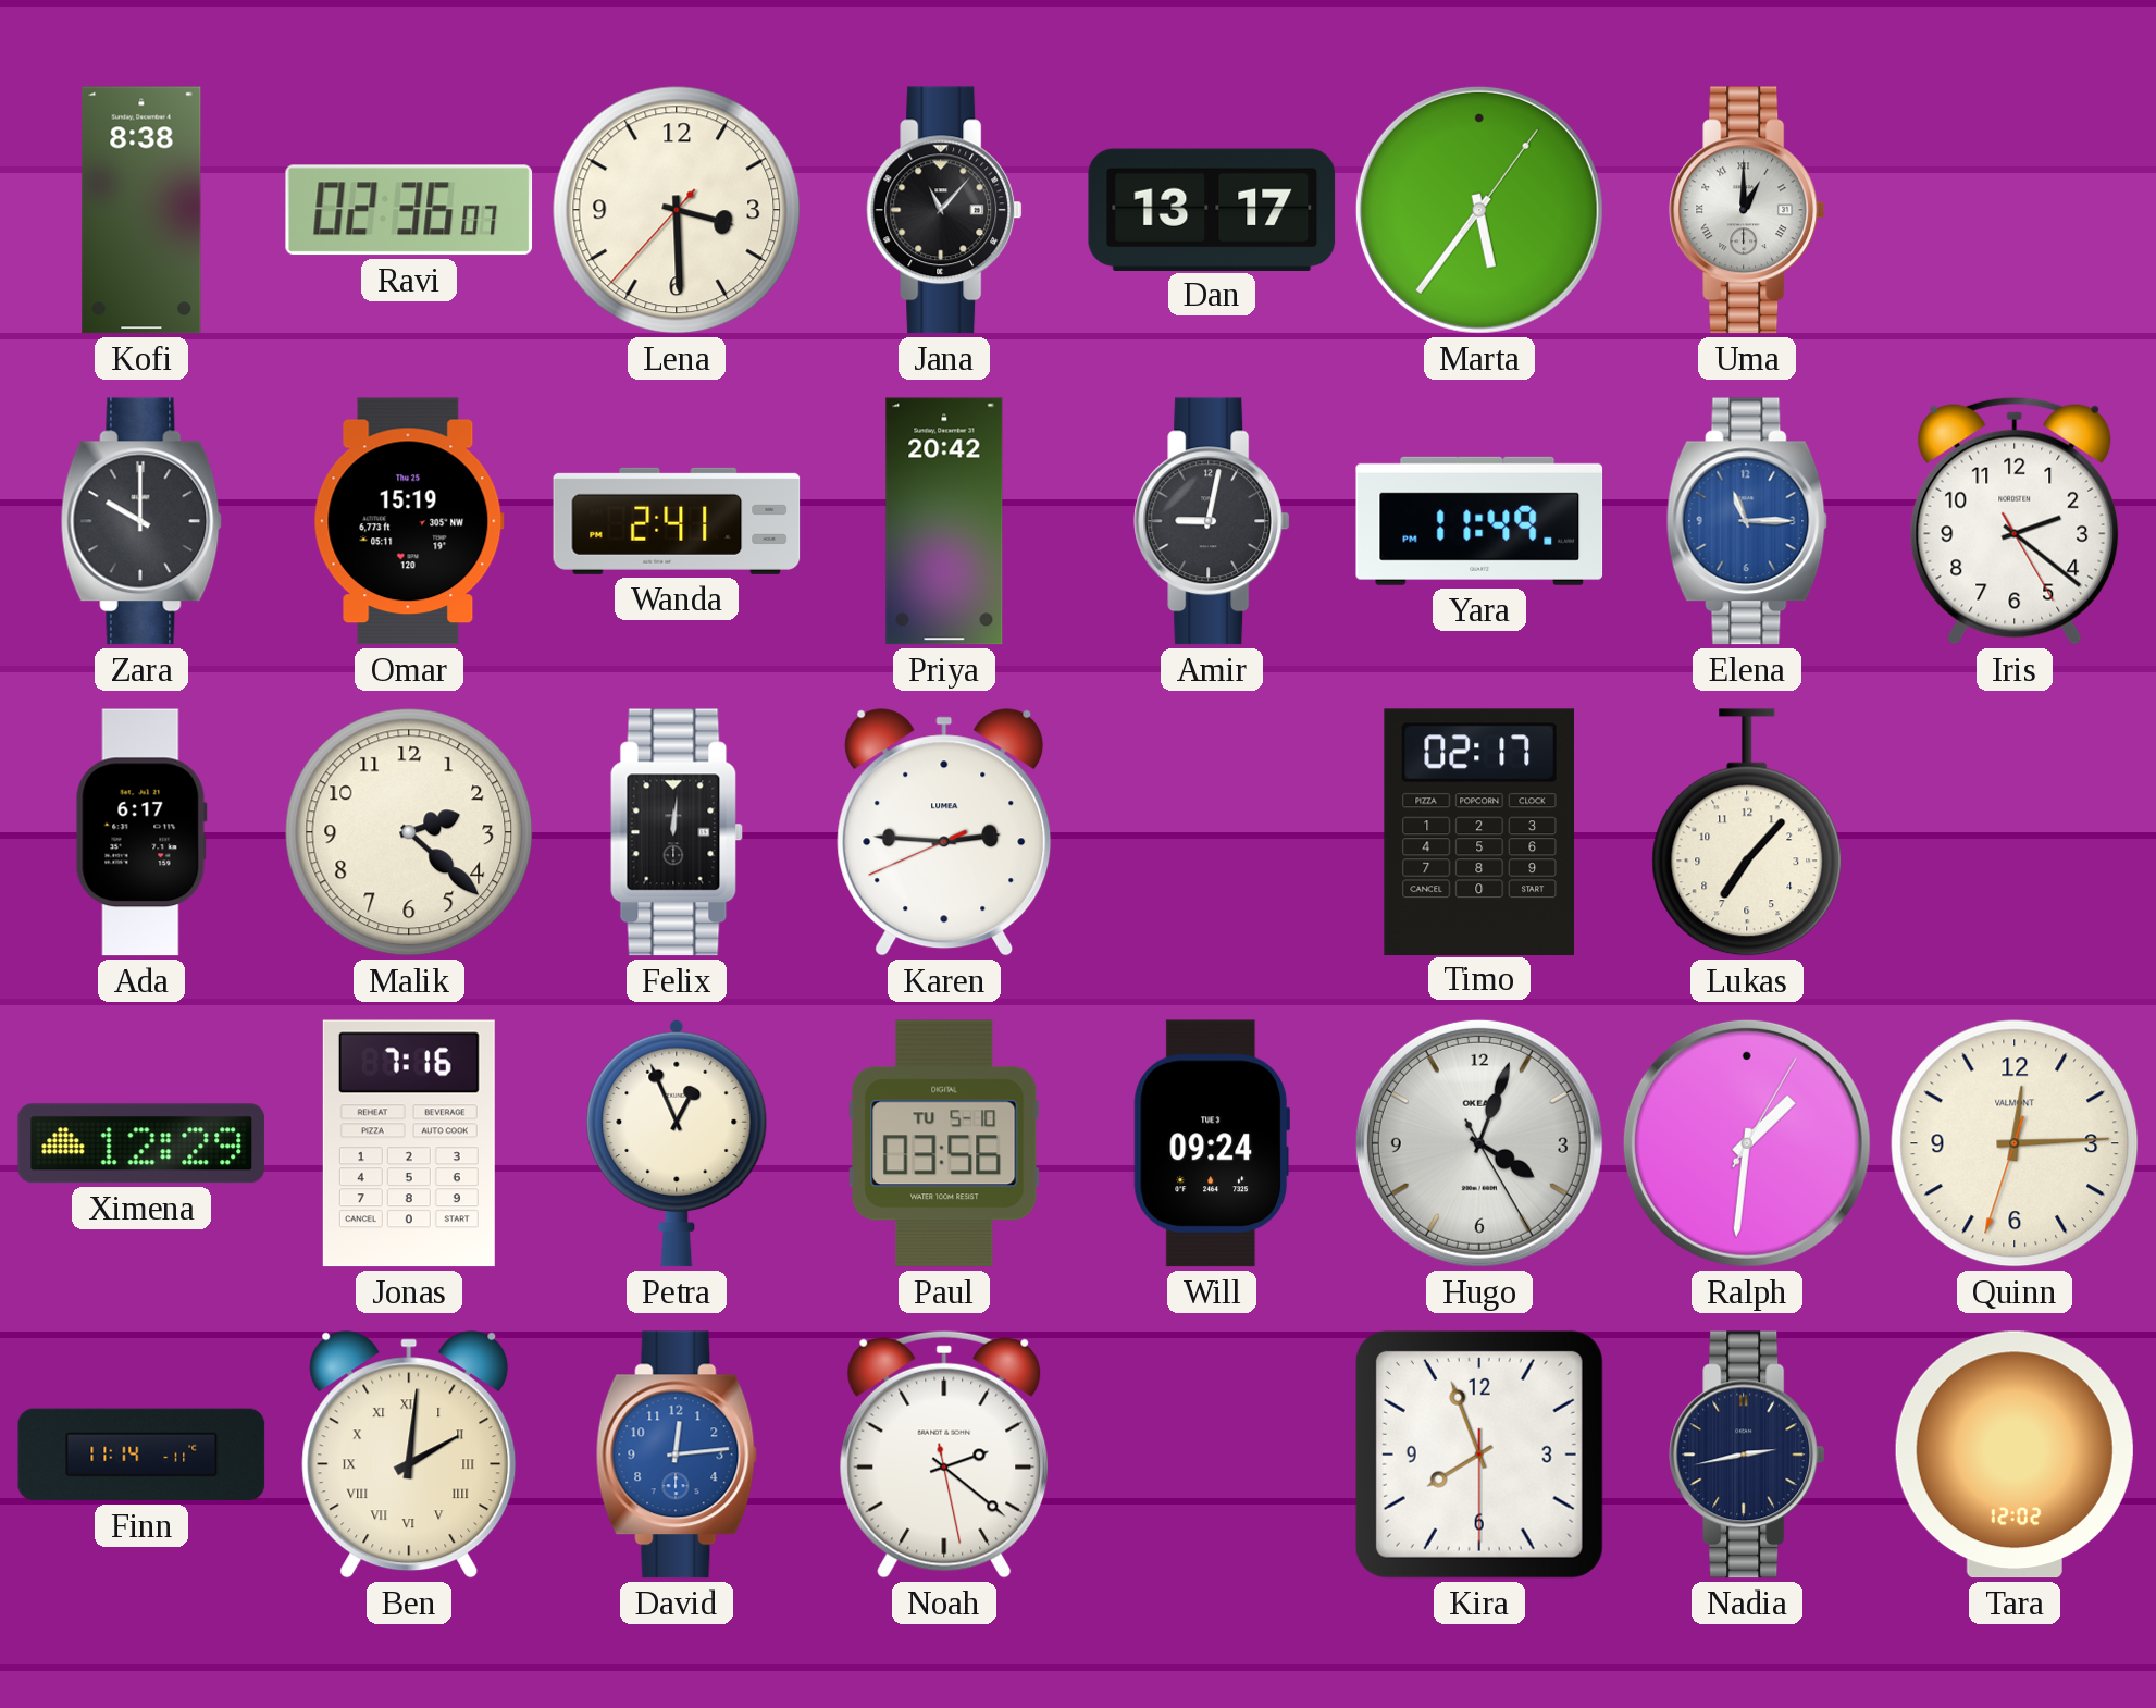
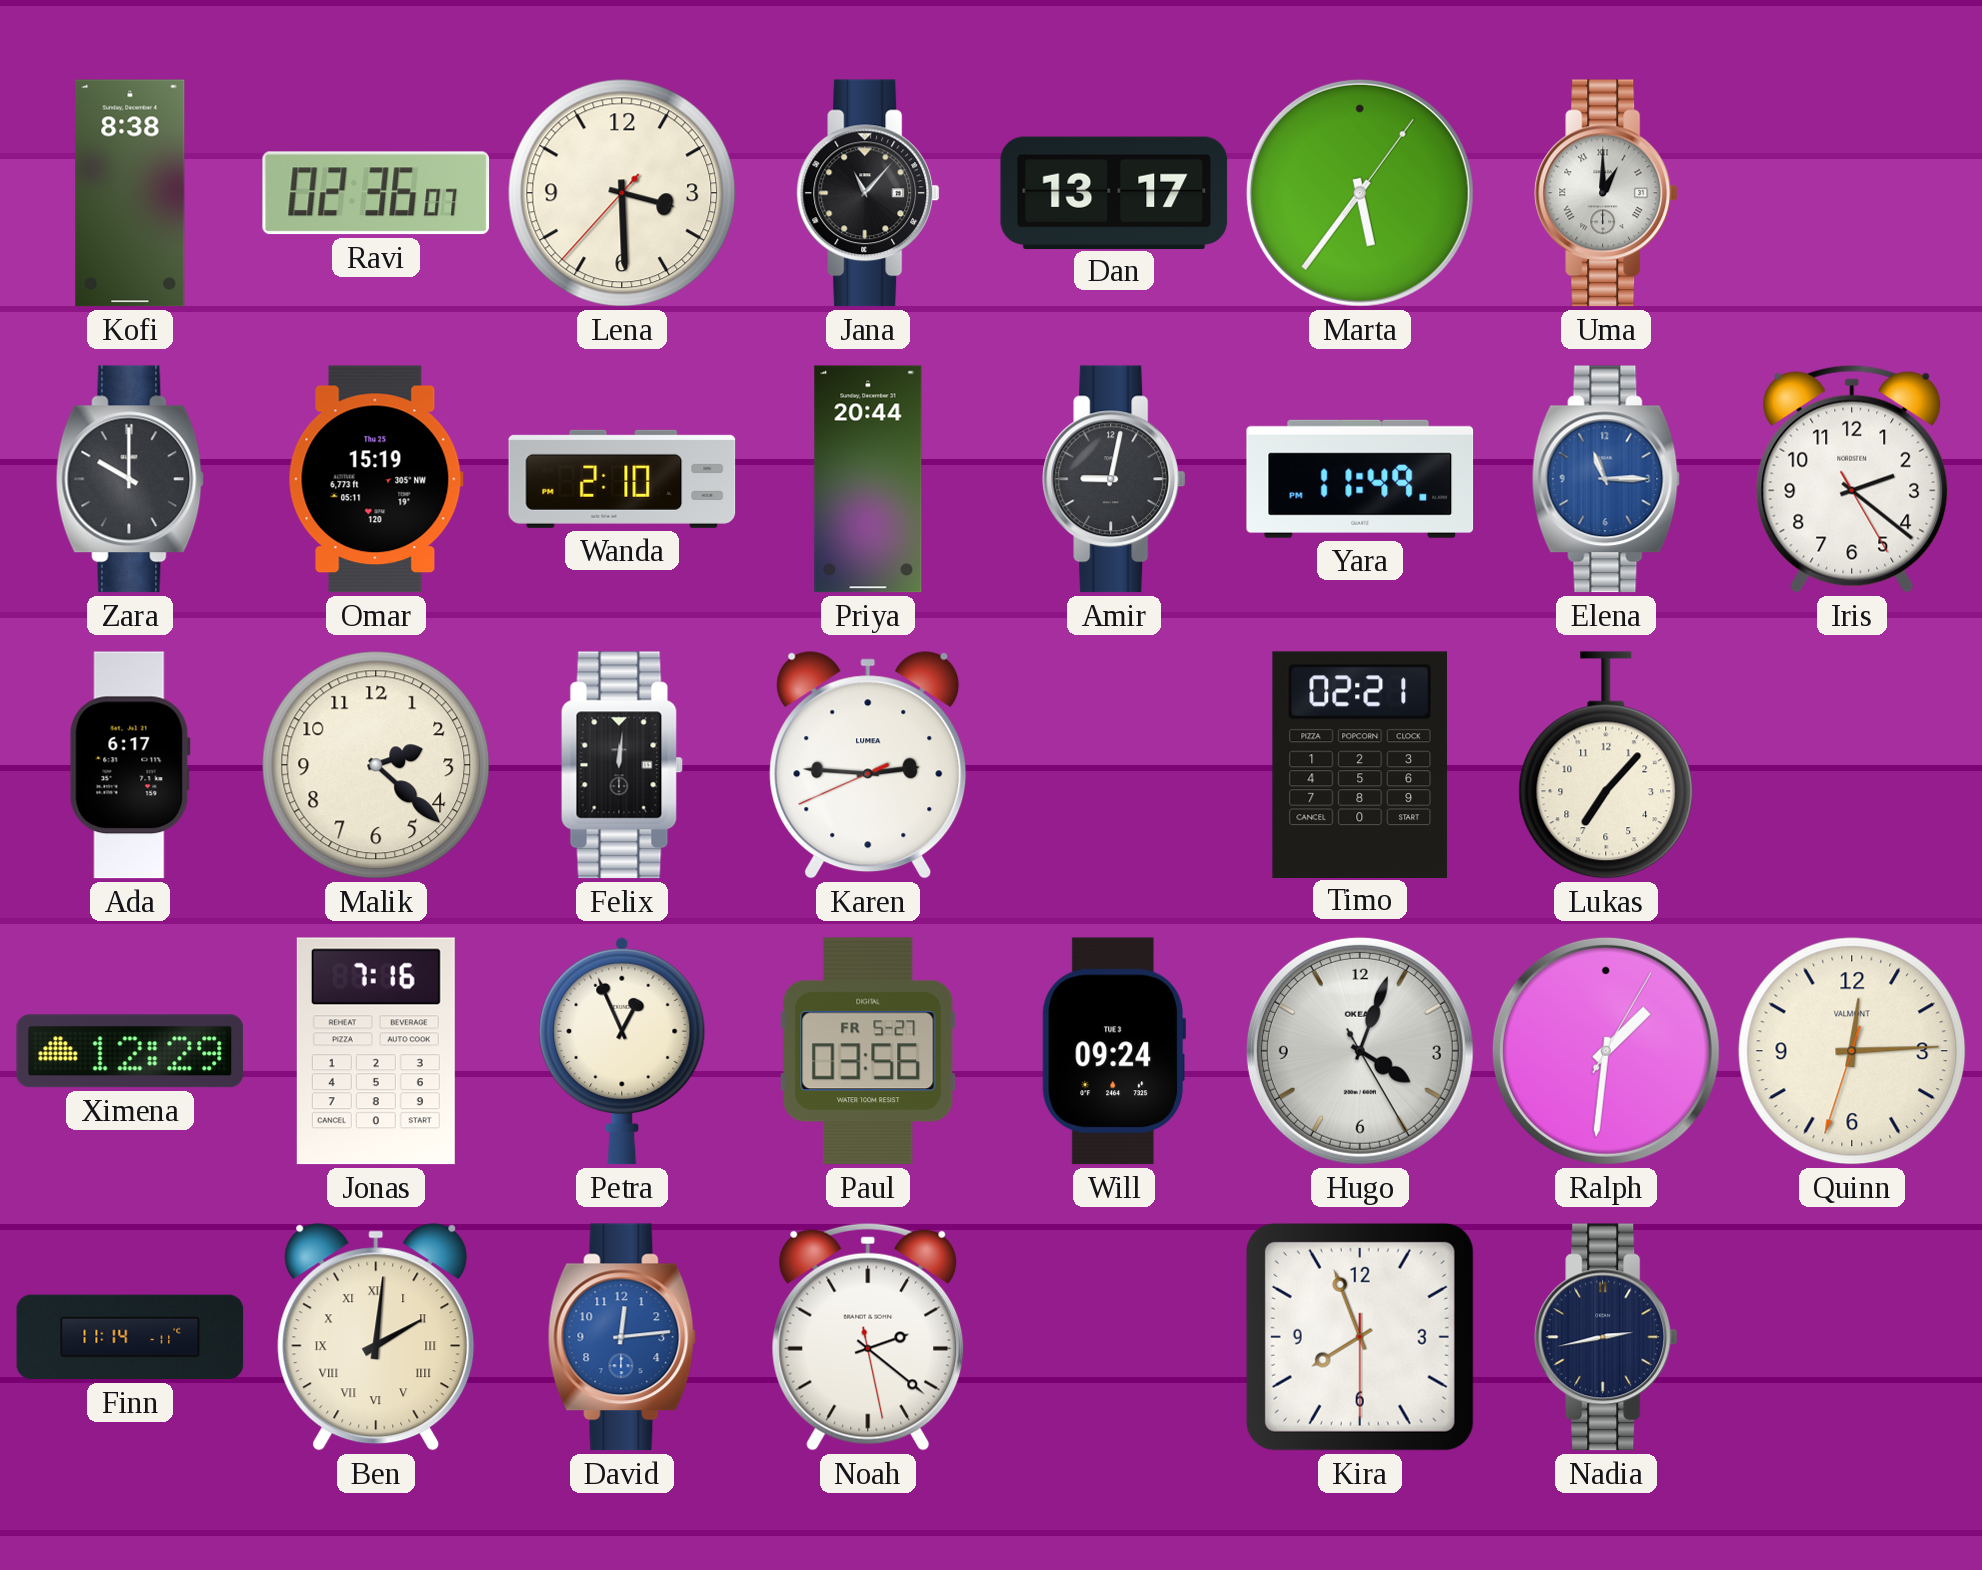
Wanda: 2:41 -> 2:10 (622, 479)
Priya: 20:42 -> 20:44 (868, 479)
Timo: 02:17 -> 02:21 (1359, 764)
Paul date: TU 5-10 -> FR 5-27 (868, 1051)
Tara: 12:02 -> none (2015, 1455)
